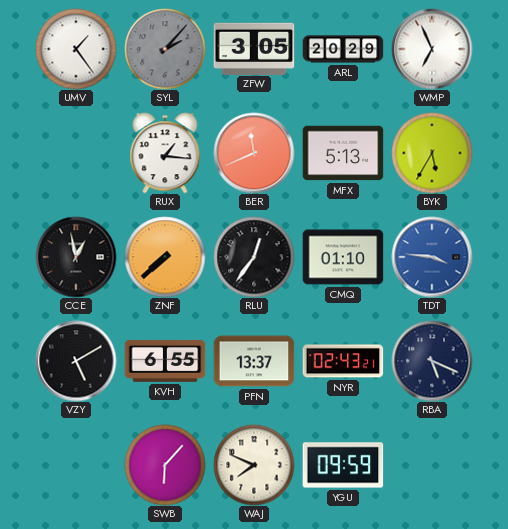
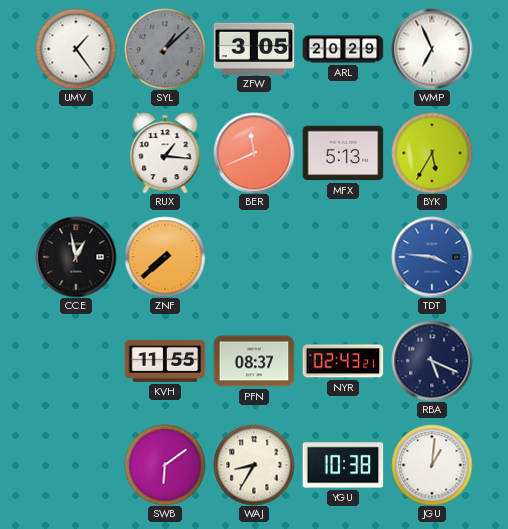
SYL: 2:07 -> 1:08 (165, 49)
RLU: 12:36 -> none (254, 257)
CMQ: 01:10 -> none (343, 257)
VZY: 5:10 -> none (76, 361)
KVH: 6:55 -> 11:55 (165, 361)
PFN: 13:37 -> 08:37 (254, 361)
SWB: 6:07 -> 6:09 (165, 465)
WAJ: 7:49 -> 8:35 (254, 465)
YGU: 09:59 -> 10:38 (343, 465)
JGU: none -> 1:01 (432, 465)
